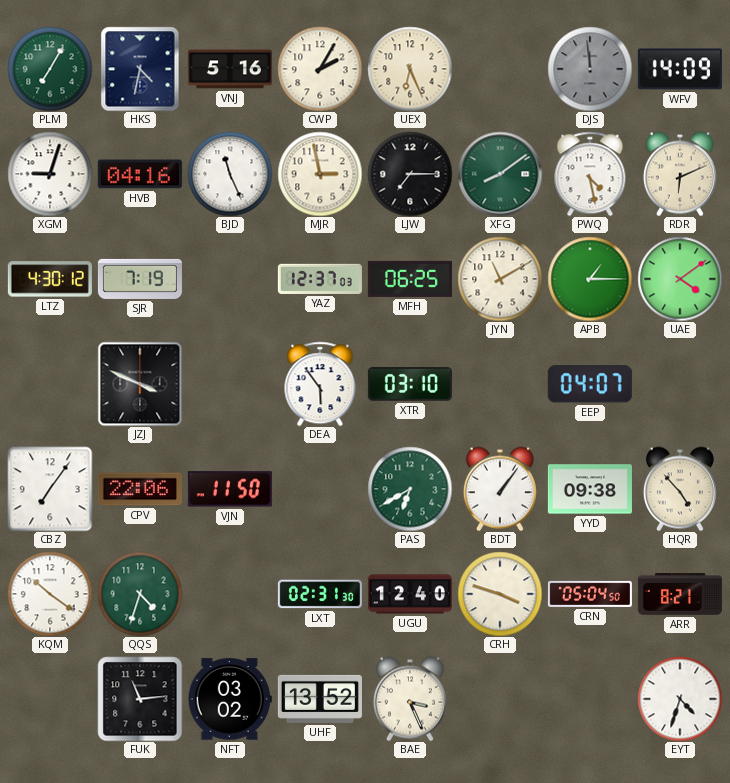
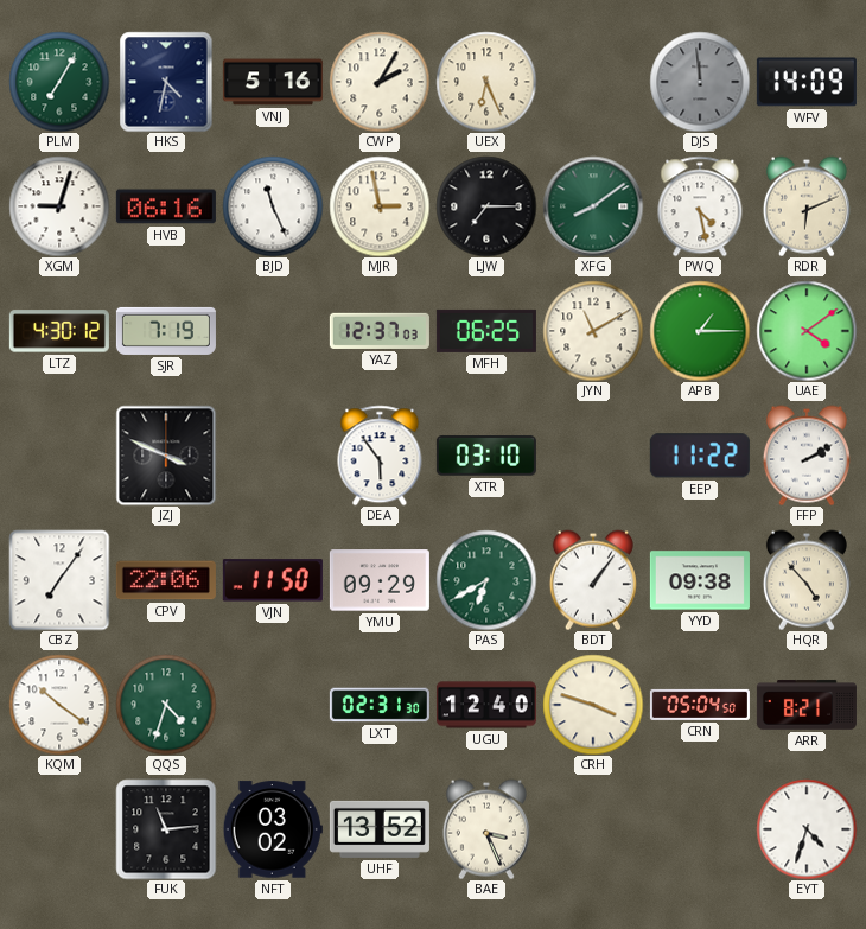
HVB: 04:16 -> 06:16 (166, 206)
EEP: 04:07 -> 11:22 (700, 456)
FFP: none -> 2:10 (807, 456)
YMU: none -> 09:29 (380, 580)
